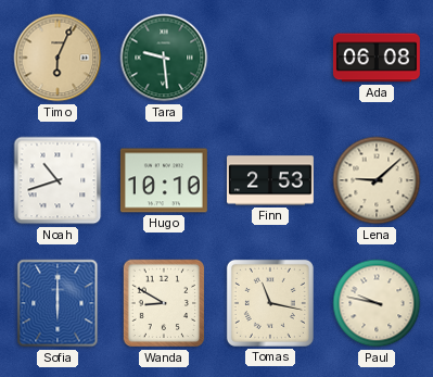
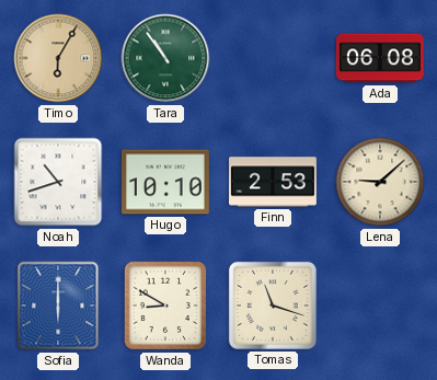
Timo: 6:04 -> 6:05 (58, 58)
Tara: 9:29 -> 10:54 (165, 58)
Tomas: 11:17 -> 11:18 (273, 306)
Paul: 9:47 -> none (377, 303)
